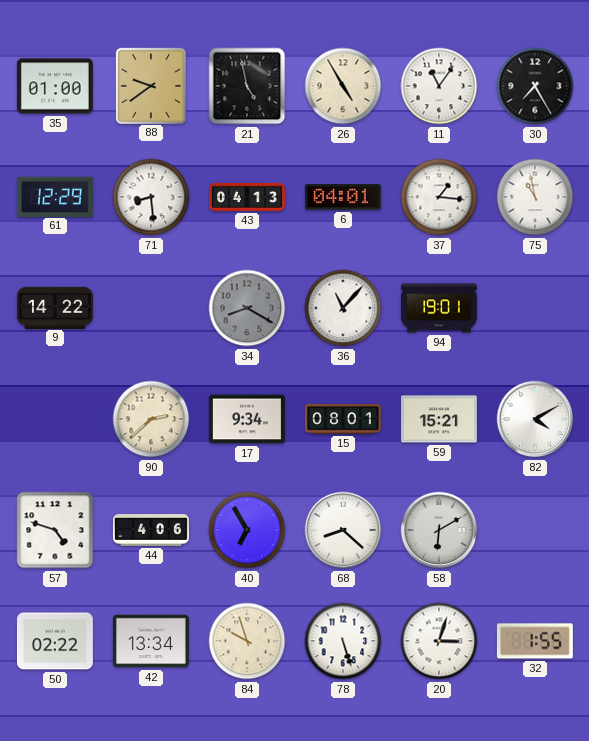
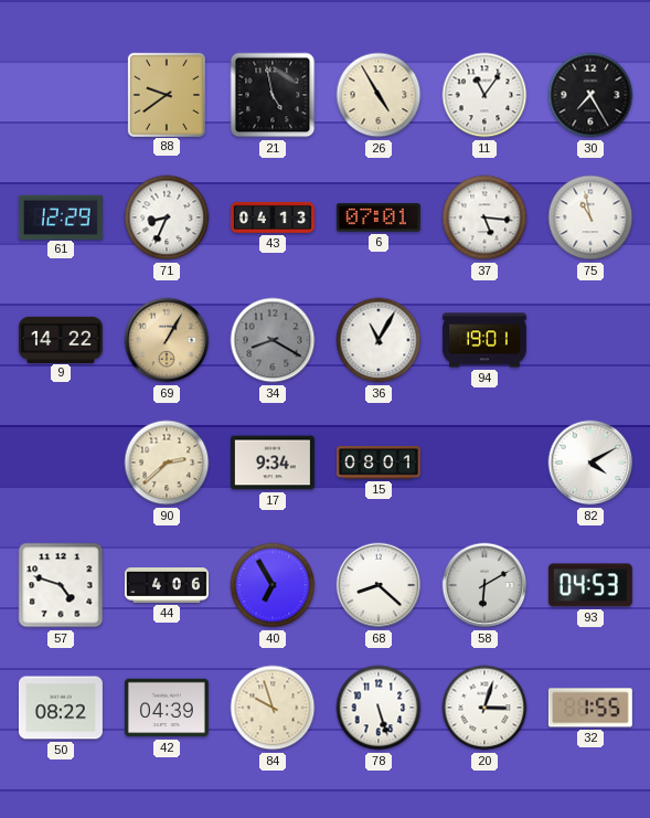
35: 01:00 -> none (55, 86)
71: 8:29 -> 8:34 (167, 217)
6: 04:01 -> 07:01 (379, 217)
37: 1:16 -> 5:16 (484, 217)
69: none -> 1:05 (167, 340)
36: 11:07 -> 11:05 (379, 340)
59: 15:21 -> none (439, 419)
93: none -> 04:53 (590, 585)
50: 02:22 -> 08:22 (61, 708)
42: 13:34 -> 04:39 (167, 708)
